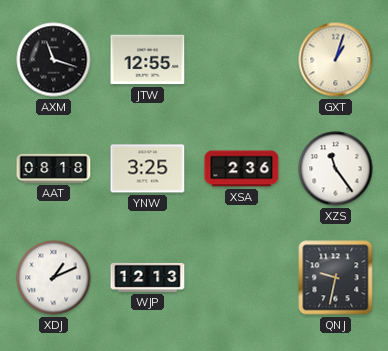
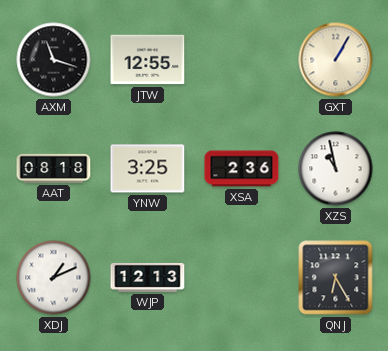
GXT: 1:03 -> 1:05 (336, 60)
XZS: 11:24 -> 10:58 (336, 169)
QNJ: 9:32 -> 6:25 (336, 278)
